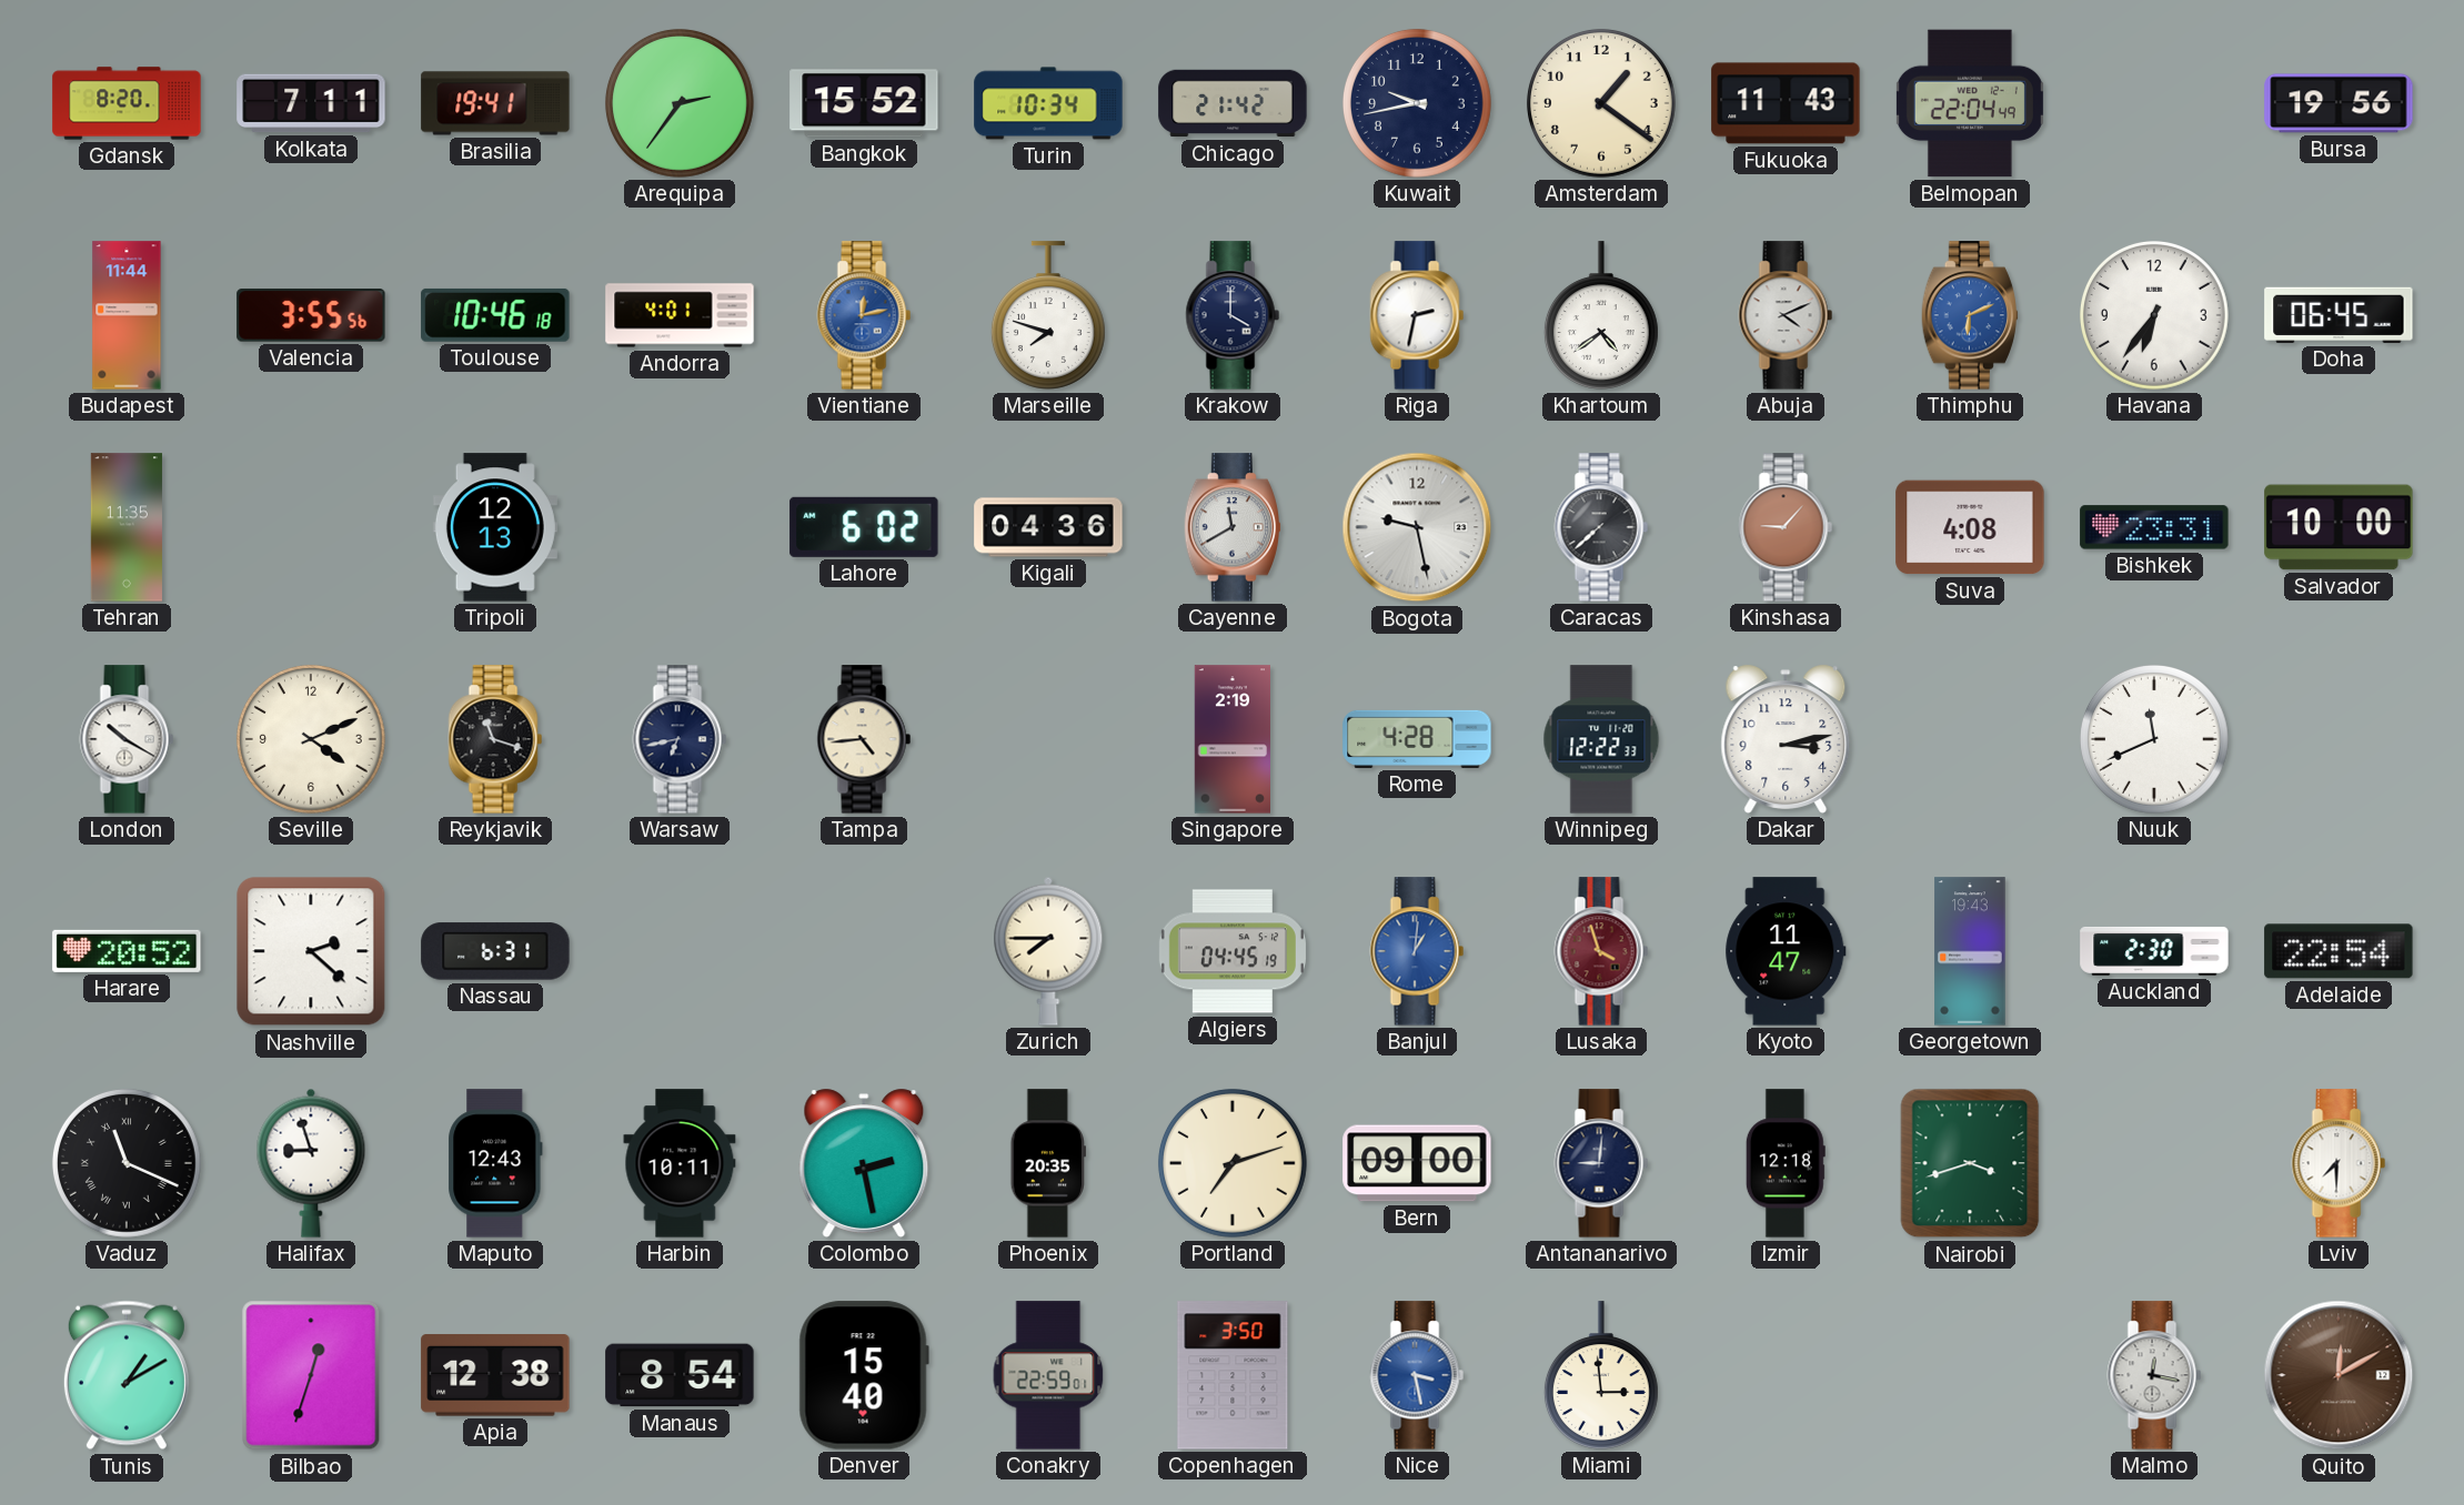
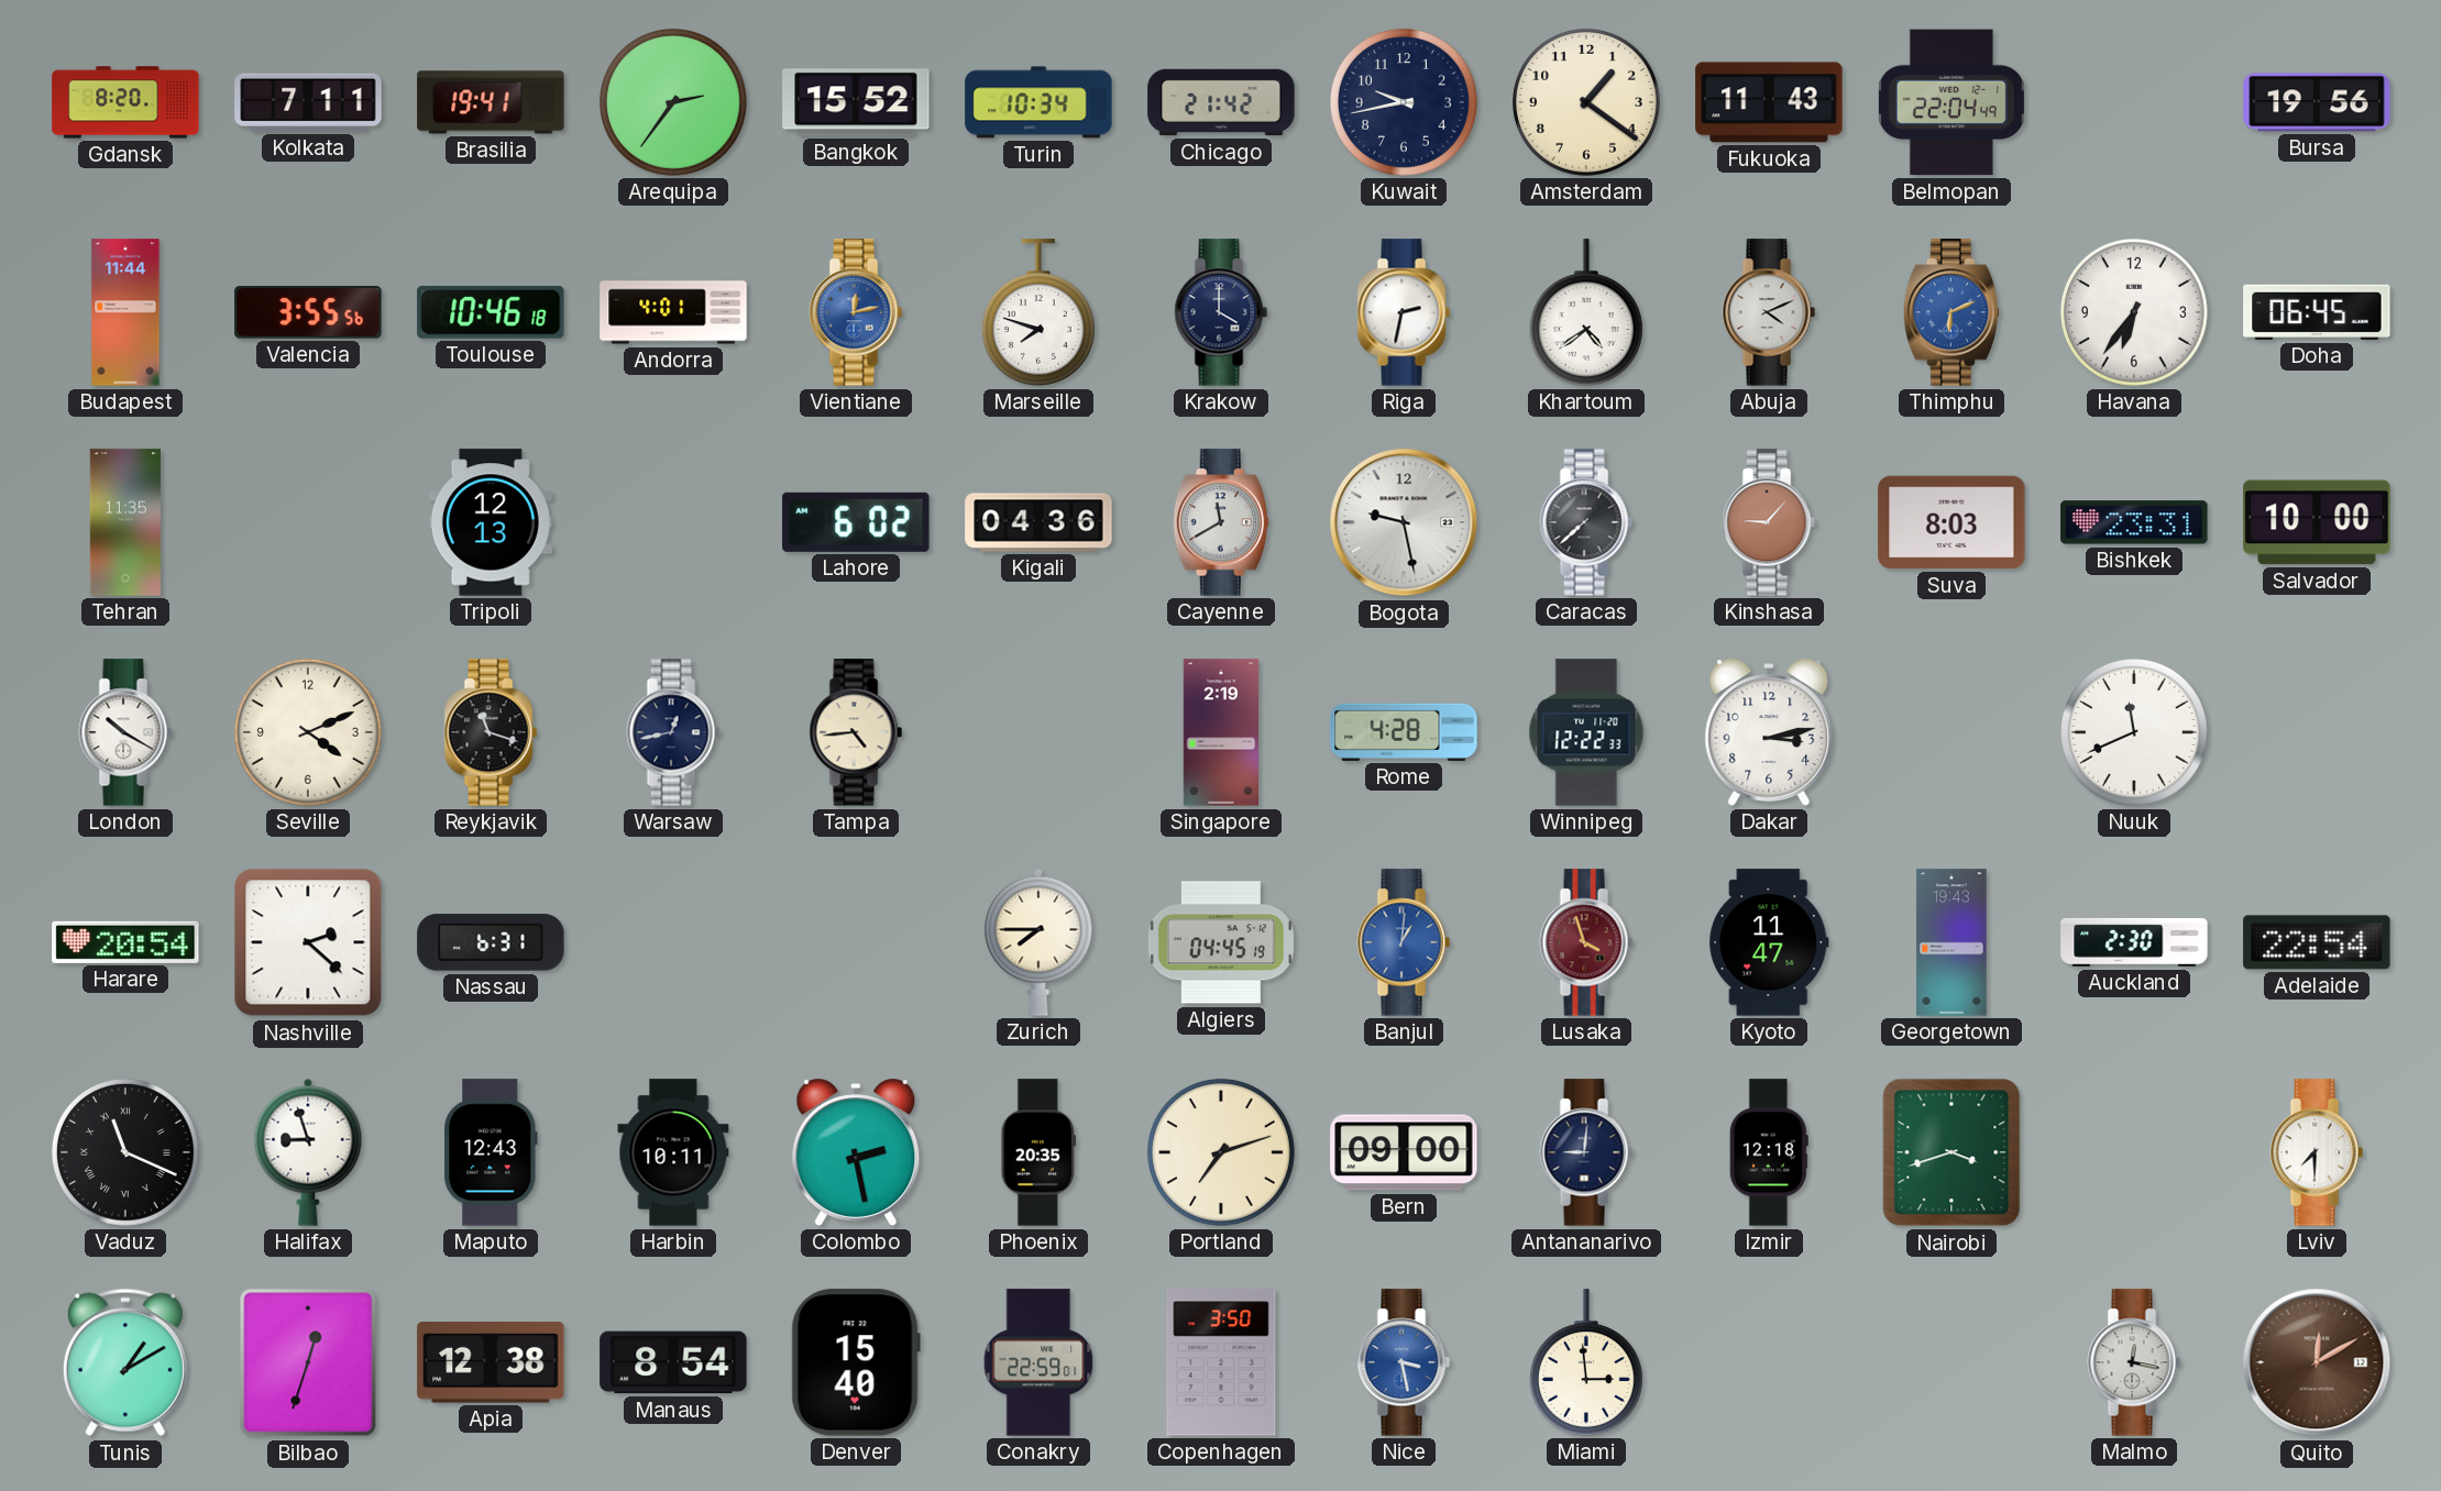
Suva: 4:08 -> 8:03 (1951, 522)
Warsaw: 6:43 -> 12:43 (673, 732)
Harare: 20:52 -> 20:54 (125, 942)
